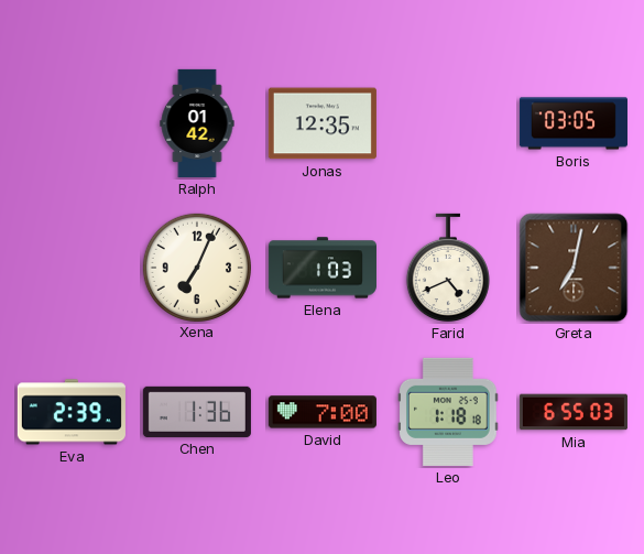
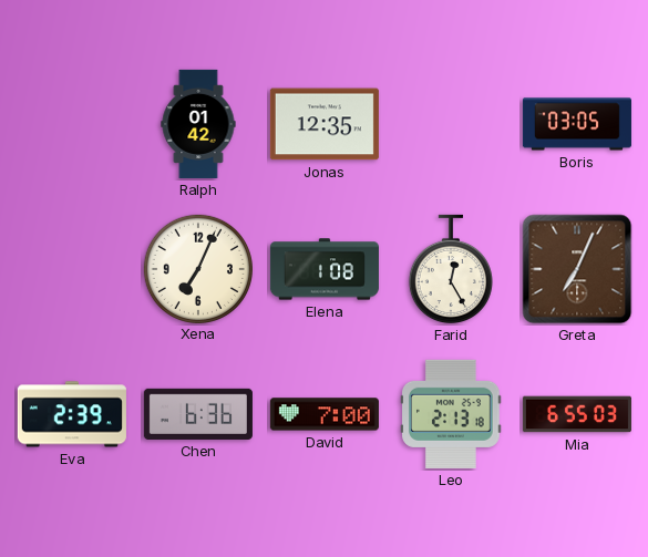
Elena: 1:03 -> 1:08 (325, 269)
Farid: 4:41 -> 12:25 (451, 269)
Greta: 7:02 -> 7:04 (577, 269)
Chen: 1:36 -> 6:36 (198, 414)
Leo: 1:18 -> 2:13 (452, 414)
